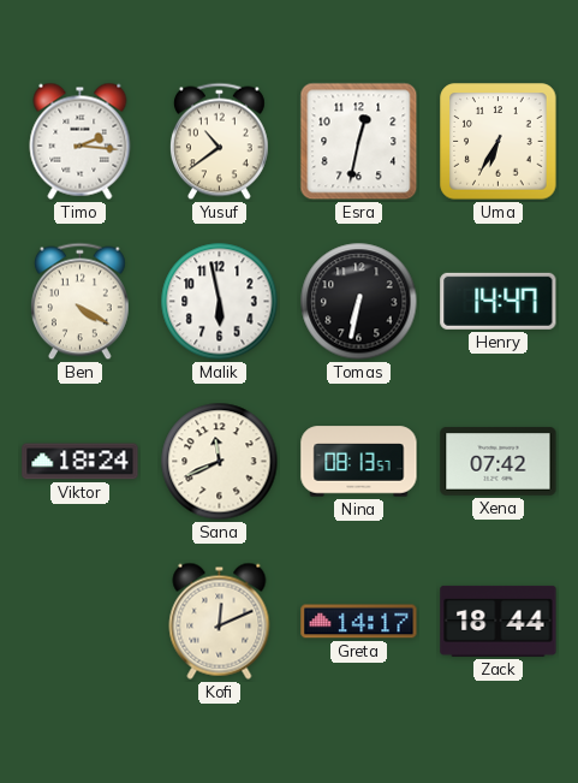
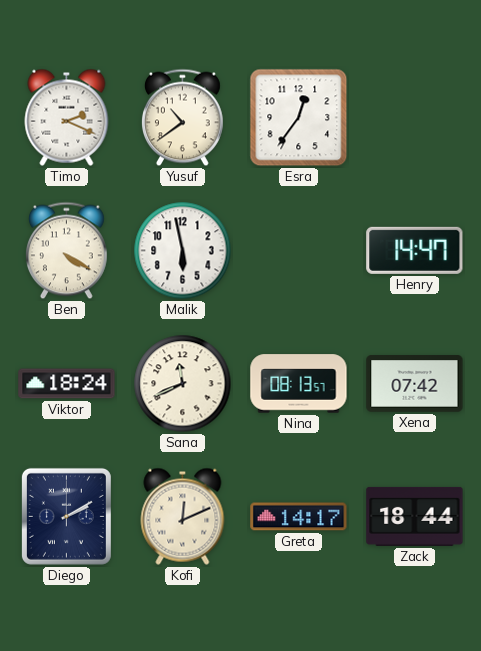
Timo: 2:16 -> 2:19 (67, 117)
Esra: 12:32 -> 12:36 (299, 118)
Uma: 6:35 -> none (499, 142)
Tomas: 6:32 -> none (359, 302)
Diego: none -> 2:10 (66, 516)
